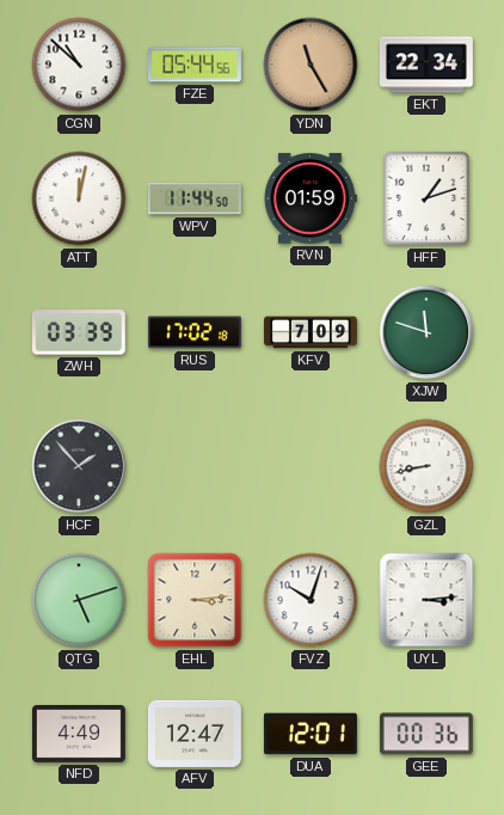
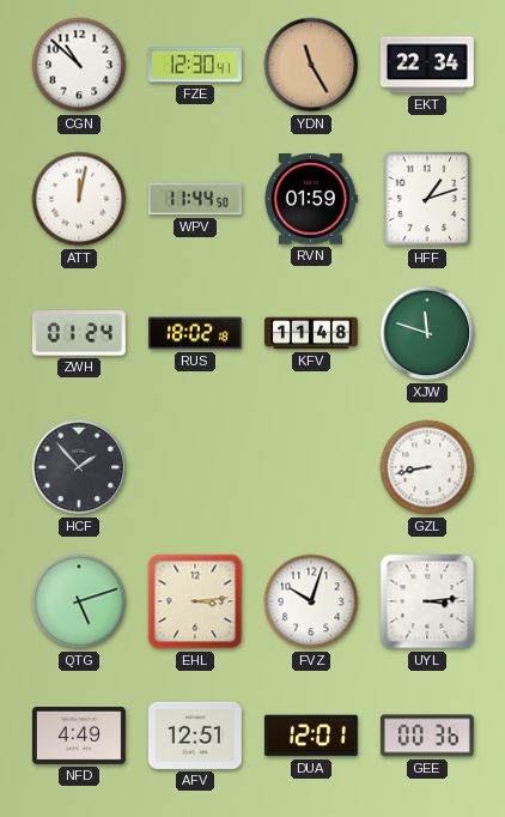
FZE: 05:44 -> 12:30 (195, 65)
ZWH: 03:39 -> 01:24 (79, 333)
RUS: 17:02 -> 18:02 (195, 333)
KFV: 7:09 -> 11:48 (311, 333)
AFV: 12:47 -> 12:51 (195, 736)
